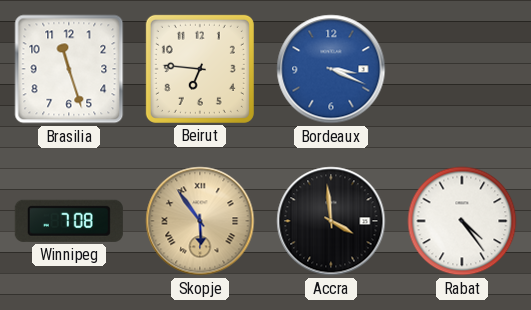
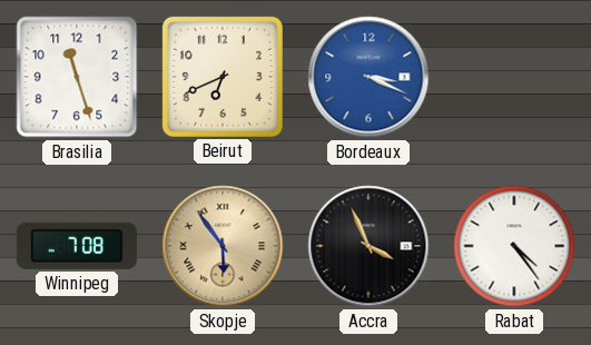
Beirut: 6:46 -> 6:41 (223, 77)
Accra: 3:59 -> 3:56 (368, 246)
